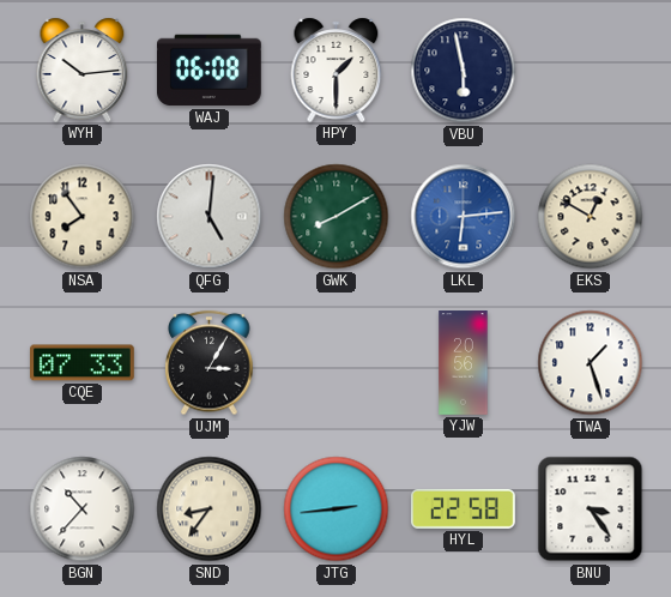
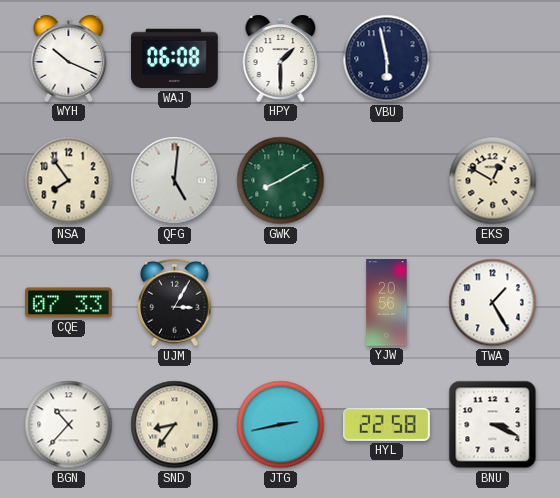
WYH: 10:14 -> 10:19 (69, 58)
LKL: 6:14 -> none (464, 217)
TWA: 1:27 -> 1:25 (493, 303)
JTG: 2:44 -> 2:43 (281, 425)
BNU: 3:24 -> 3:19 (493, 425)
